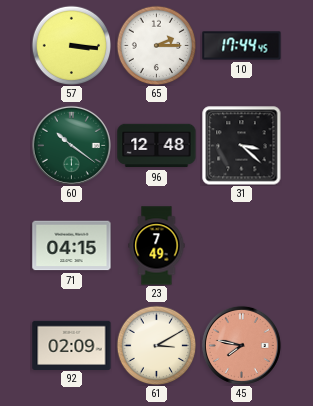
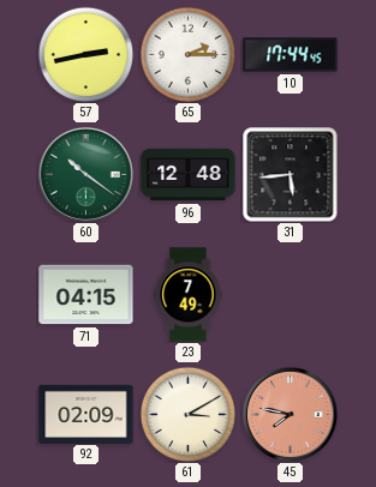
57: 3:16 -> 2:43 (85, 54)
31: 3:22 -> 5:44 (291, 175)
